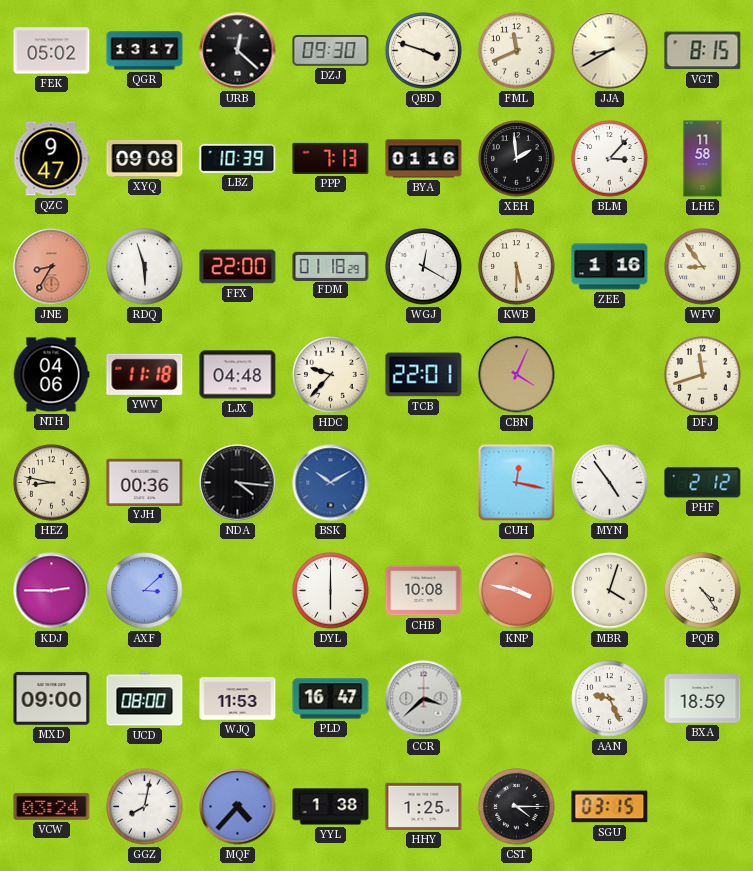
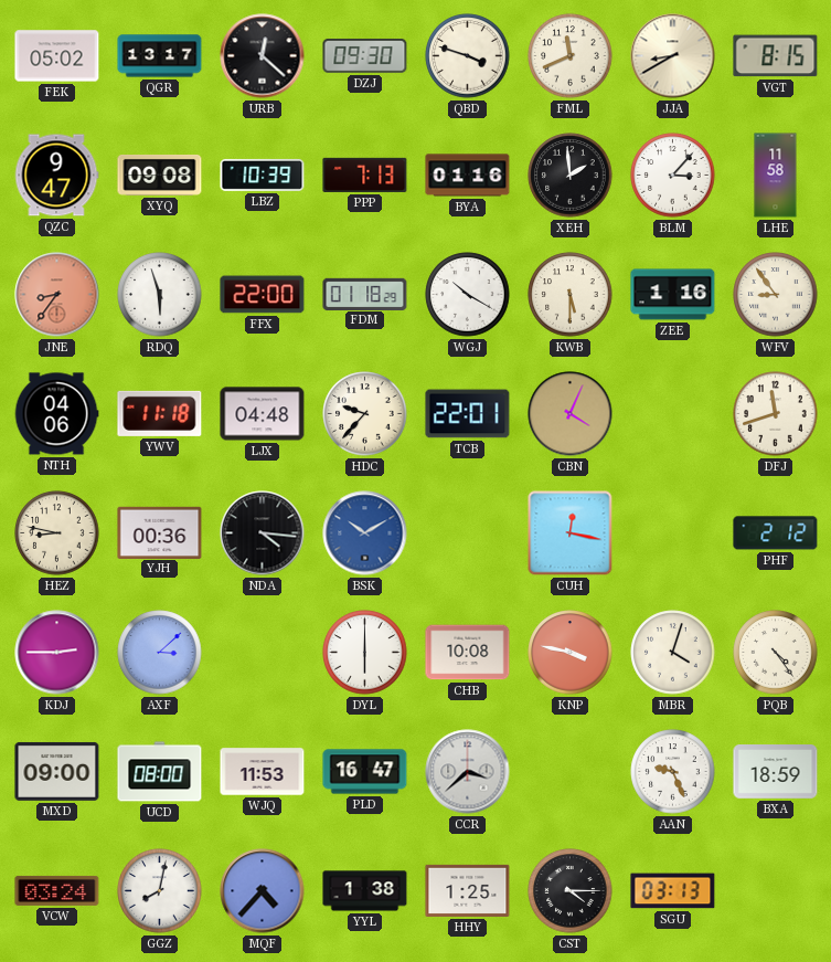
JNE: 8:35 -> 8:36 (57, 295)
WGJ: 12:20 -> 10:20 (468, 295)
MYN: 4:54 -> none (610, 483)
SGU: 03:15 -> 03:13 (673, 891)
